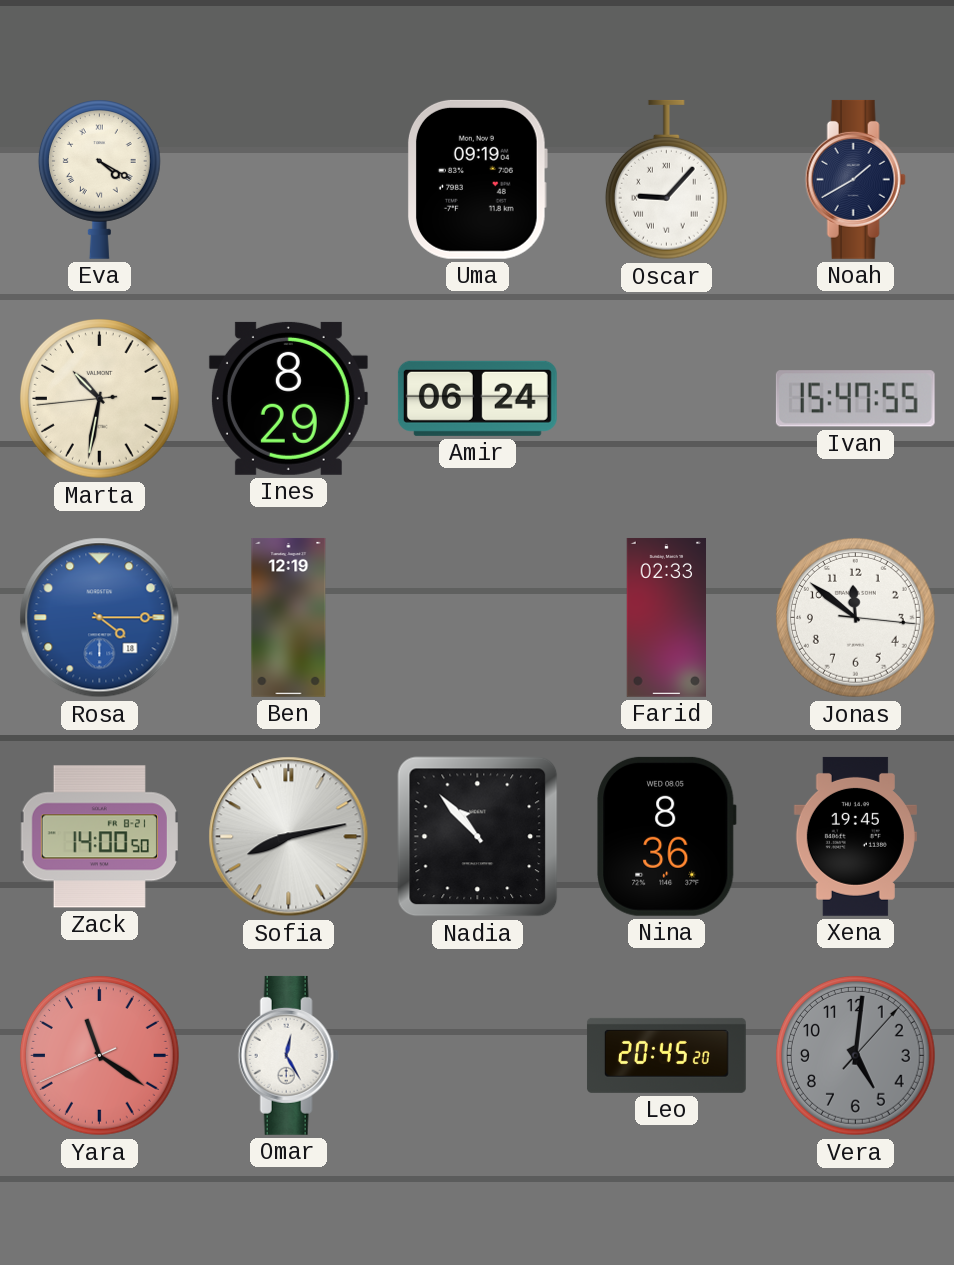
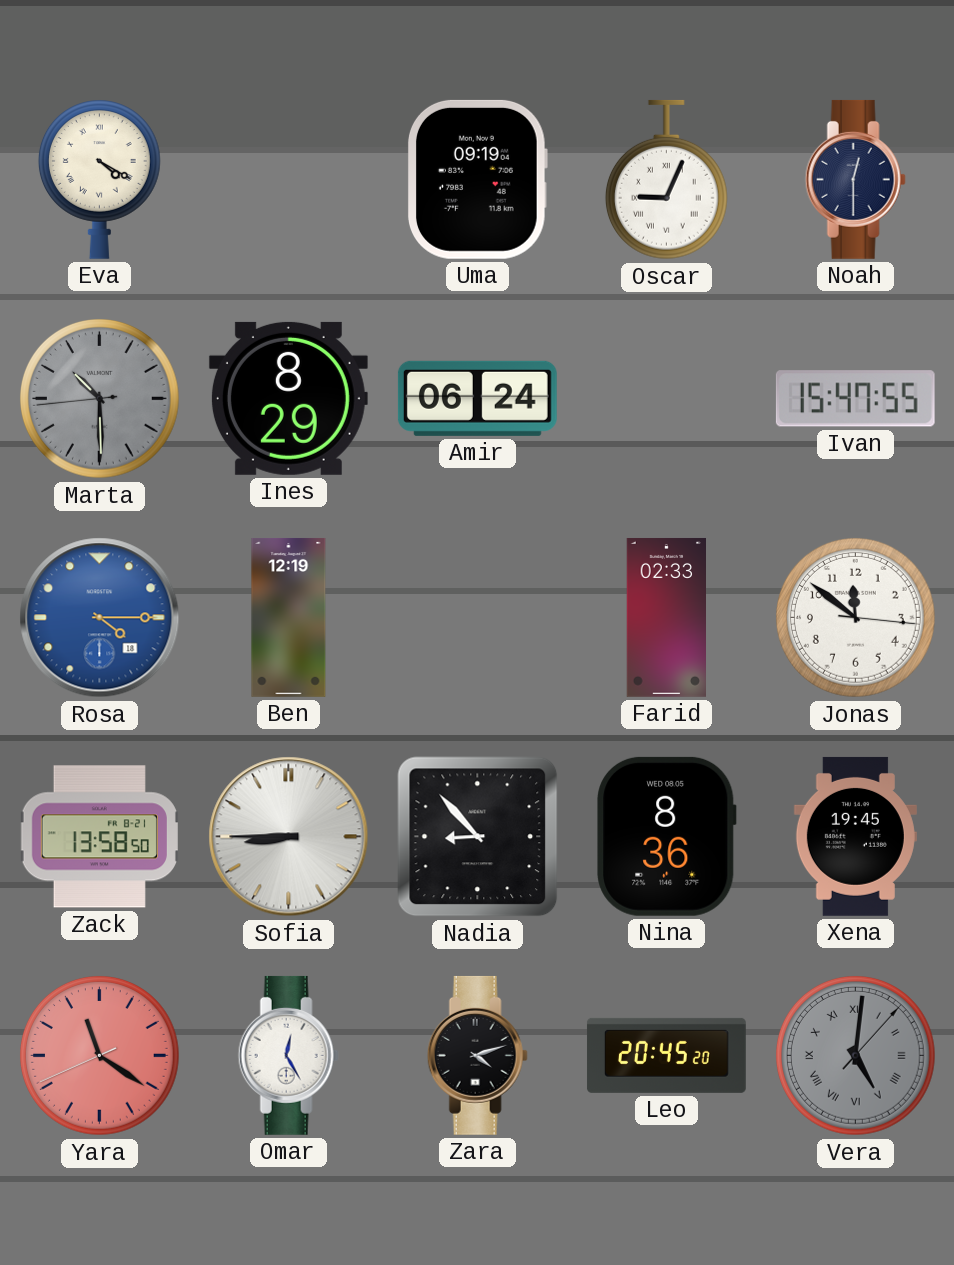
Oscar: 9:07 -> 9:04 (666, 180)
Noah: 1:40 -> 12:30 (855, 179)
Marta: 10:31 -> 10:29 (100, 399)
Marta dial: cream -> grey (100, 399)
Zack: 14:00 -> 13:58 (99, 837)
Sofia: 8:13 -> 8:45 (289, 837)
Nadia: 10:53 -> 8:53 (478, 837)
Zara: none -> 4:12 (477, 1055)
Vera numerals: Arabic -> Roman (856, 1056)
